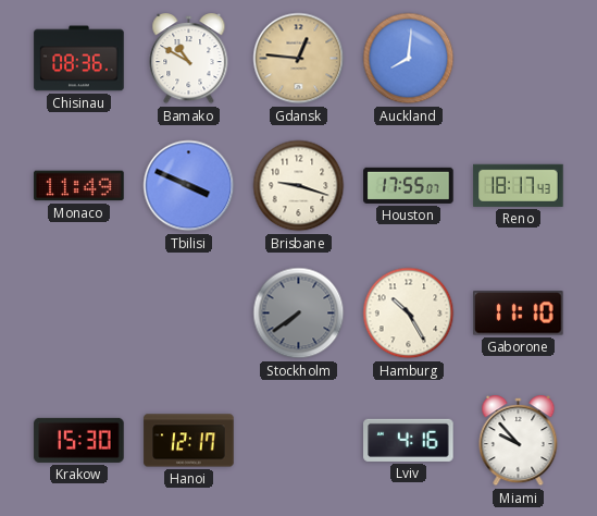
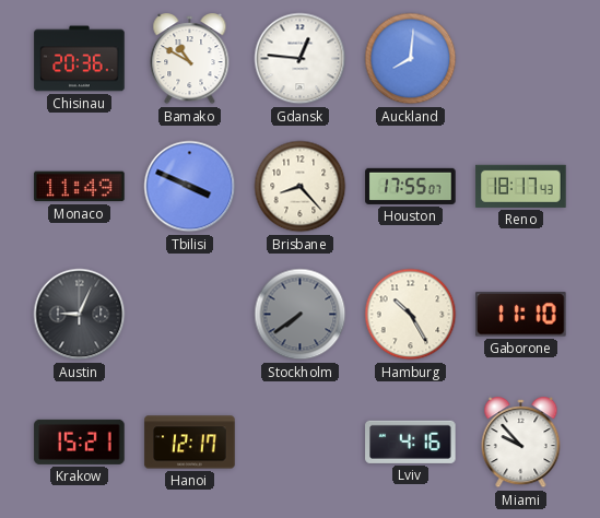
Chisinau: 08:36 -> 20:36 (80, 59)
Gdansk dial: champagne -> white (301, 59)
Brisbane: 9:18 -> 8:23 (301, 187)
Austin: none -> 9:04 (80, 315)
Krakow: 15:30 -> 15:21 (80, 442)
